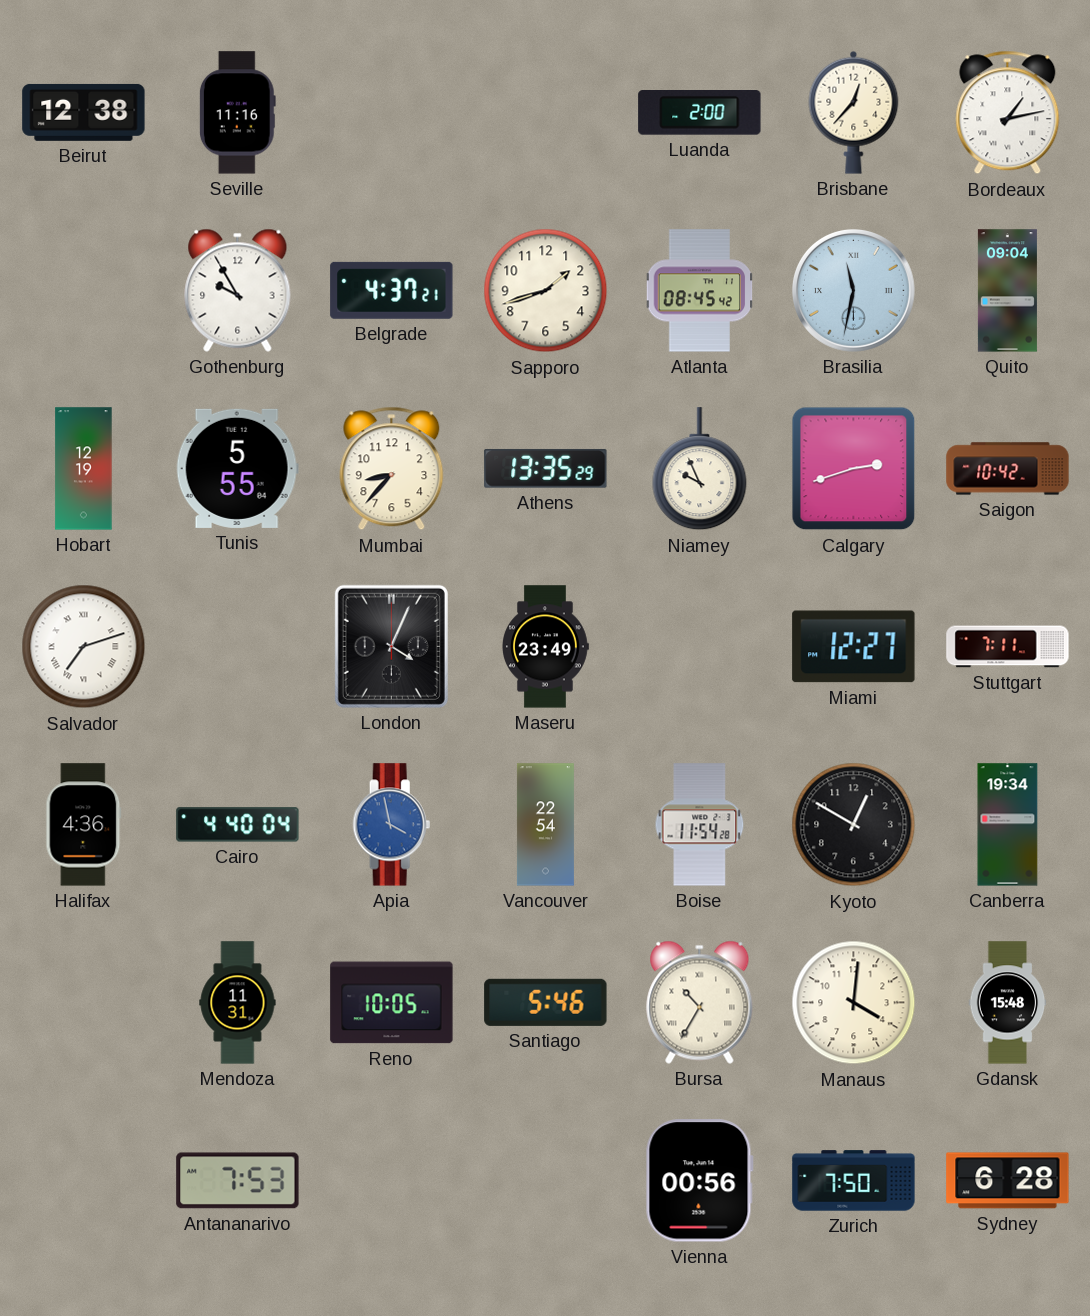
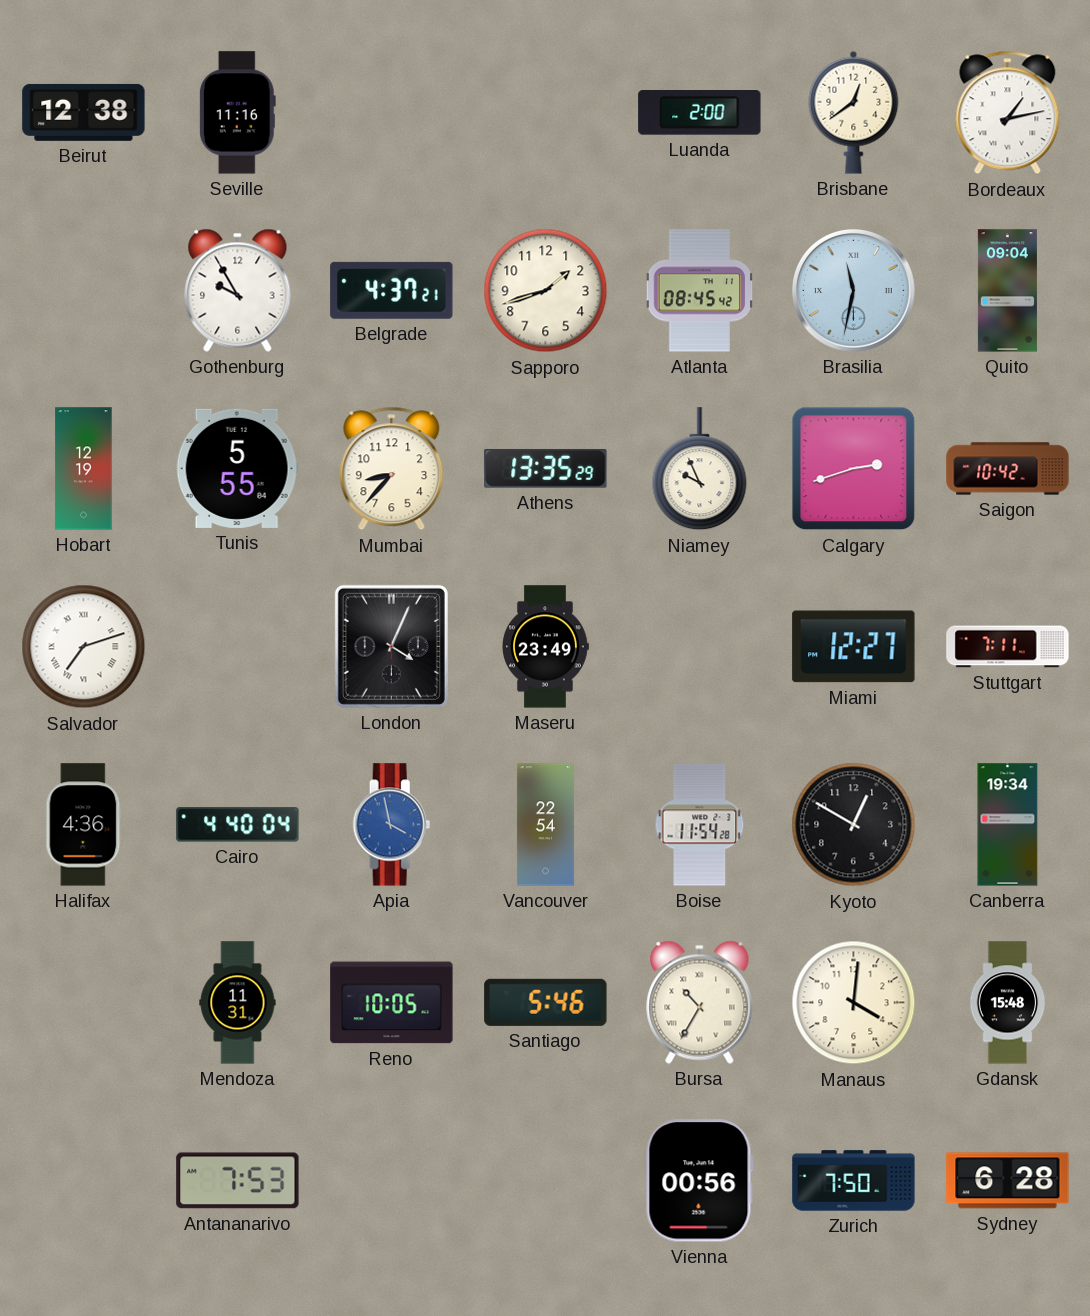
Brisbane: 12:37 -> 12:39 (854, 112)
